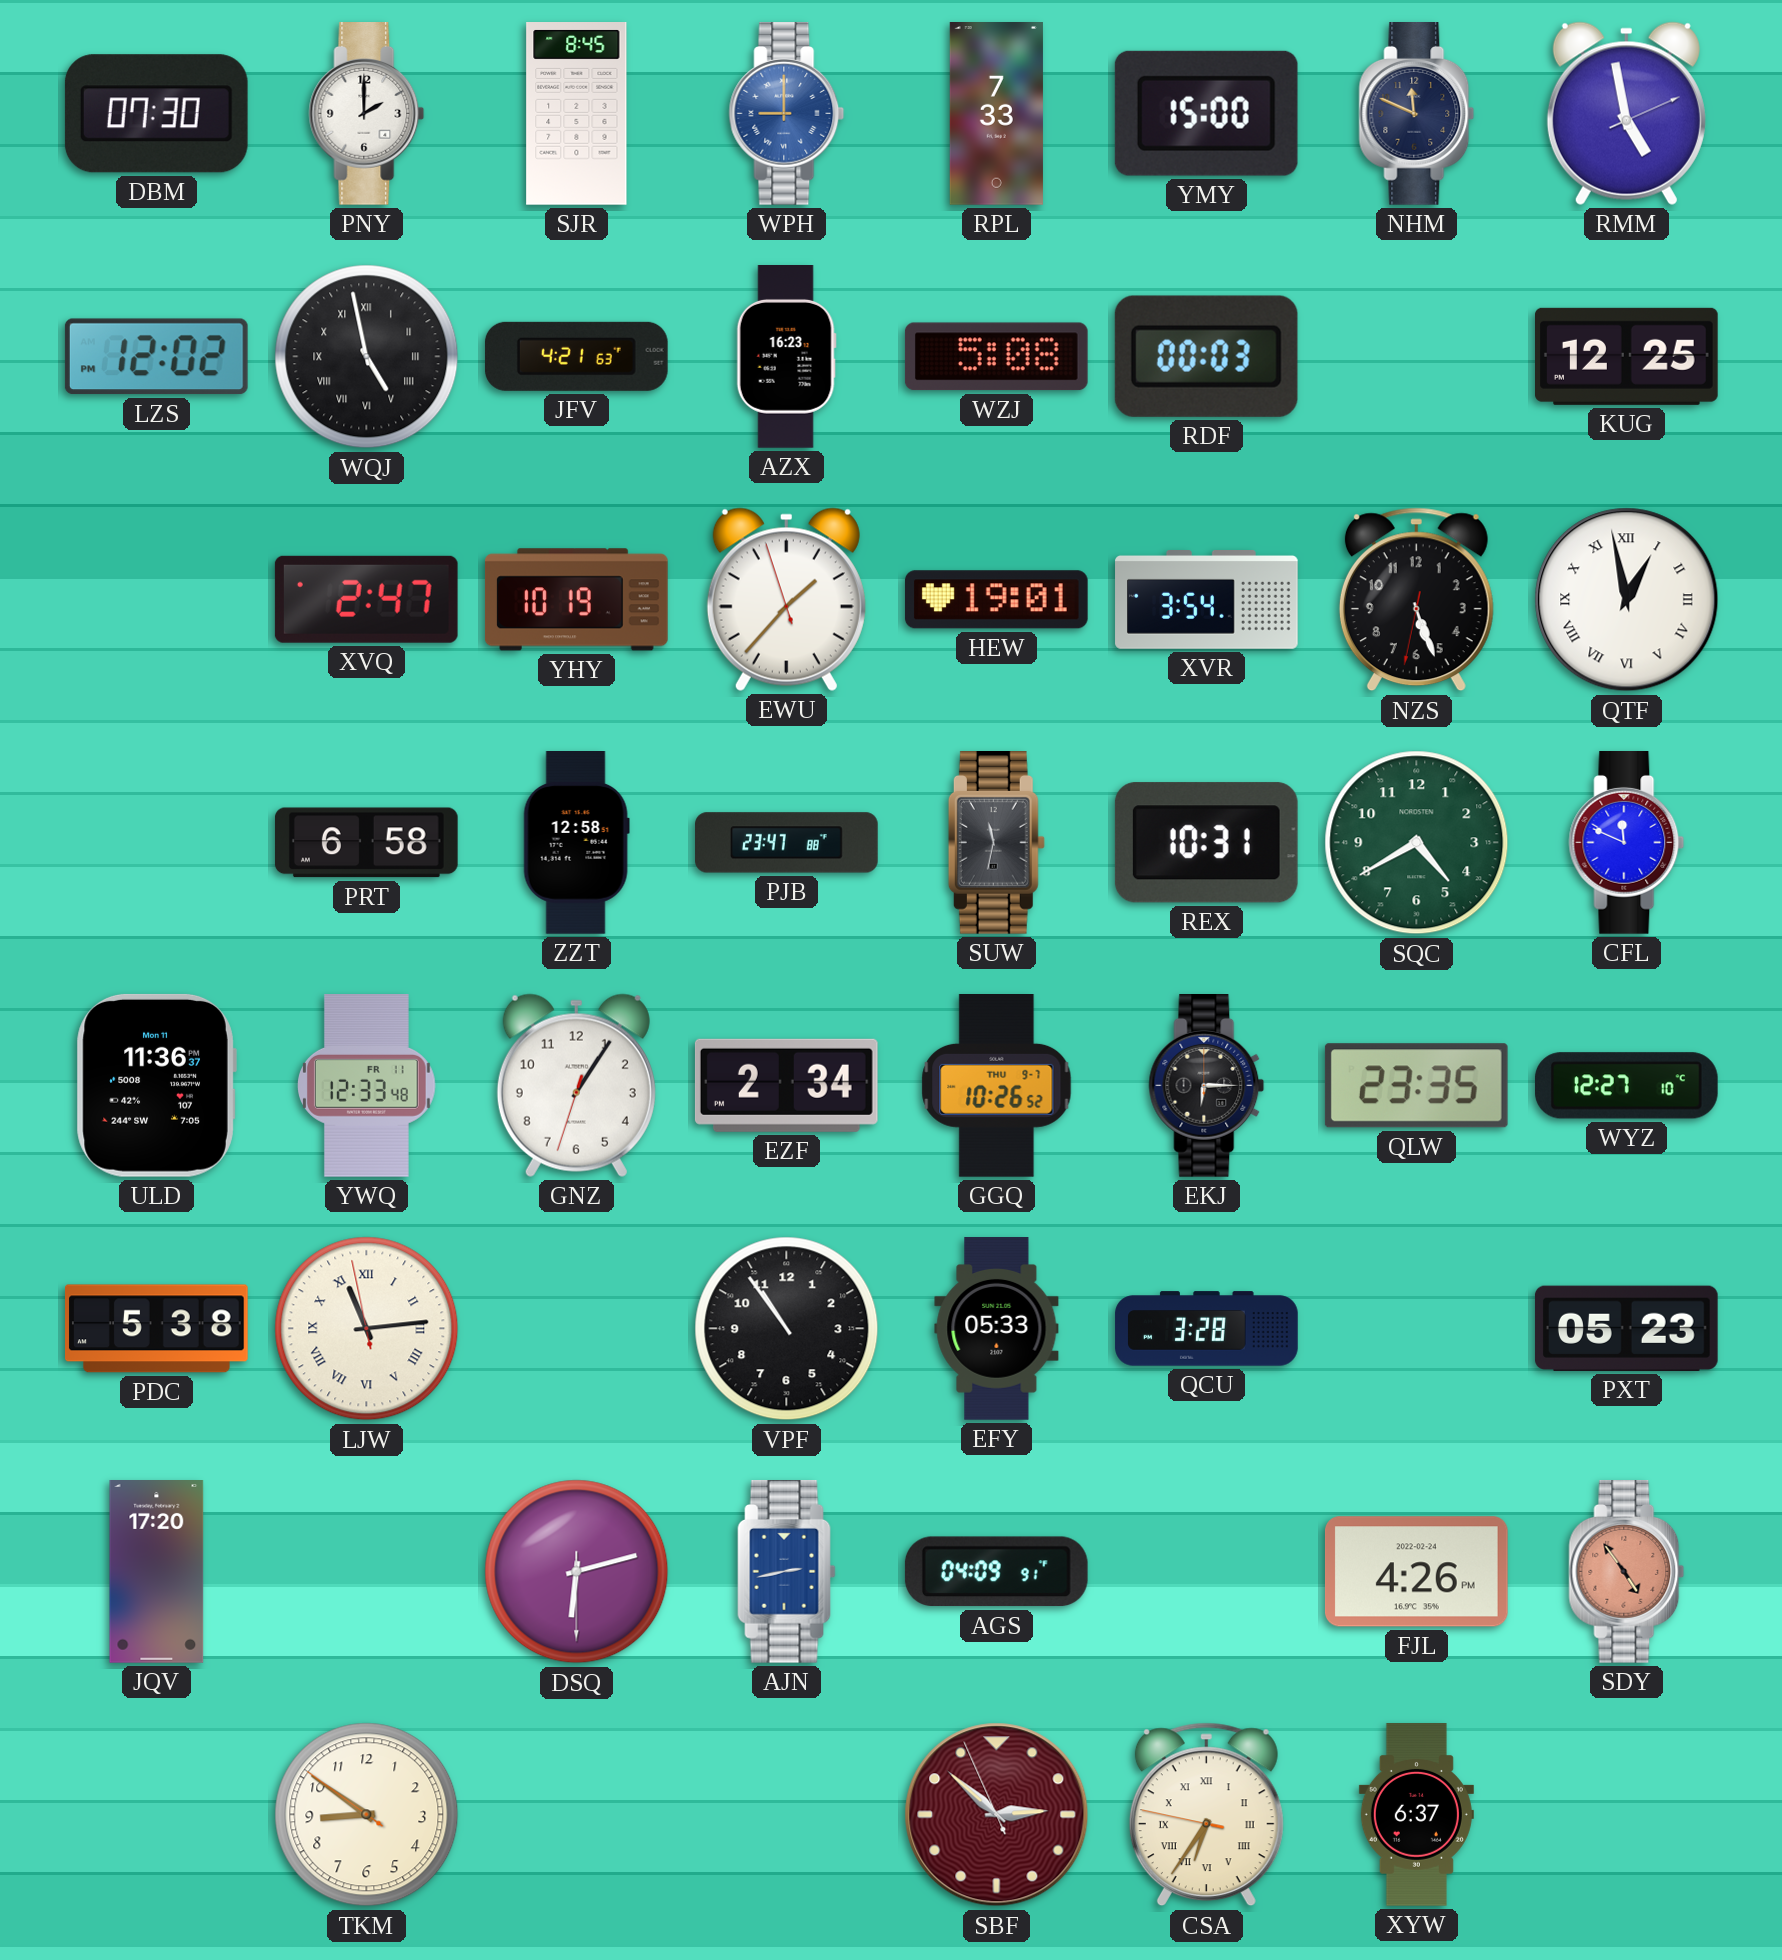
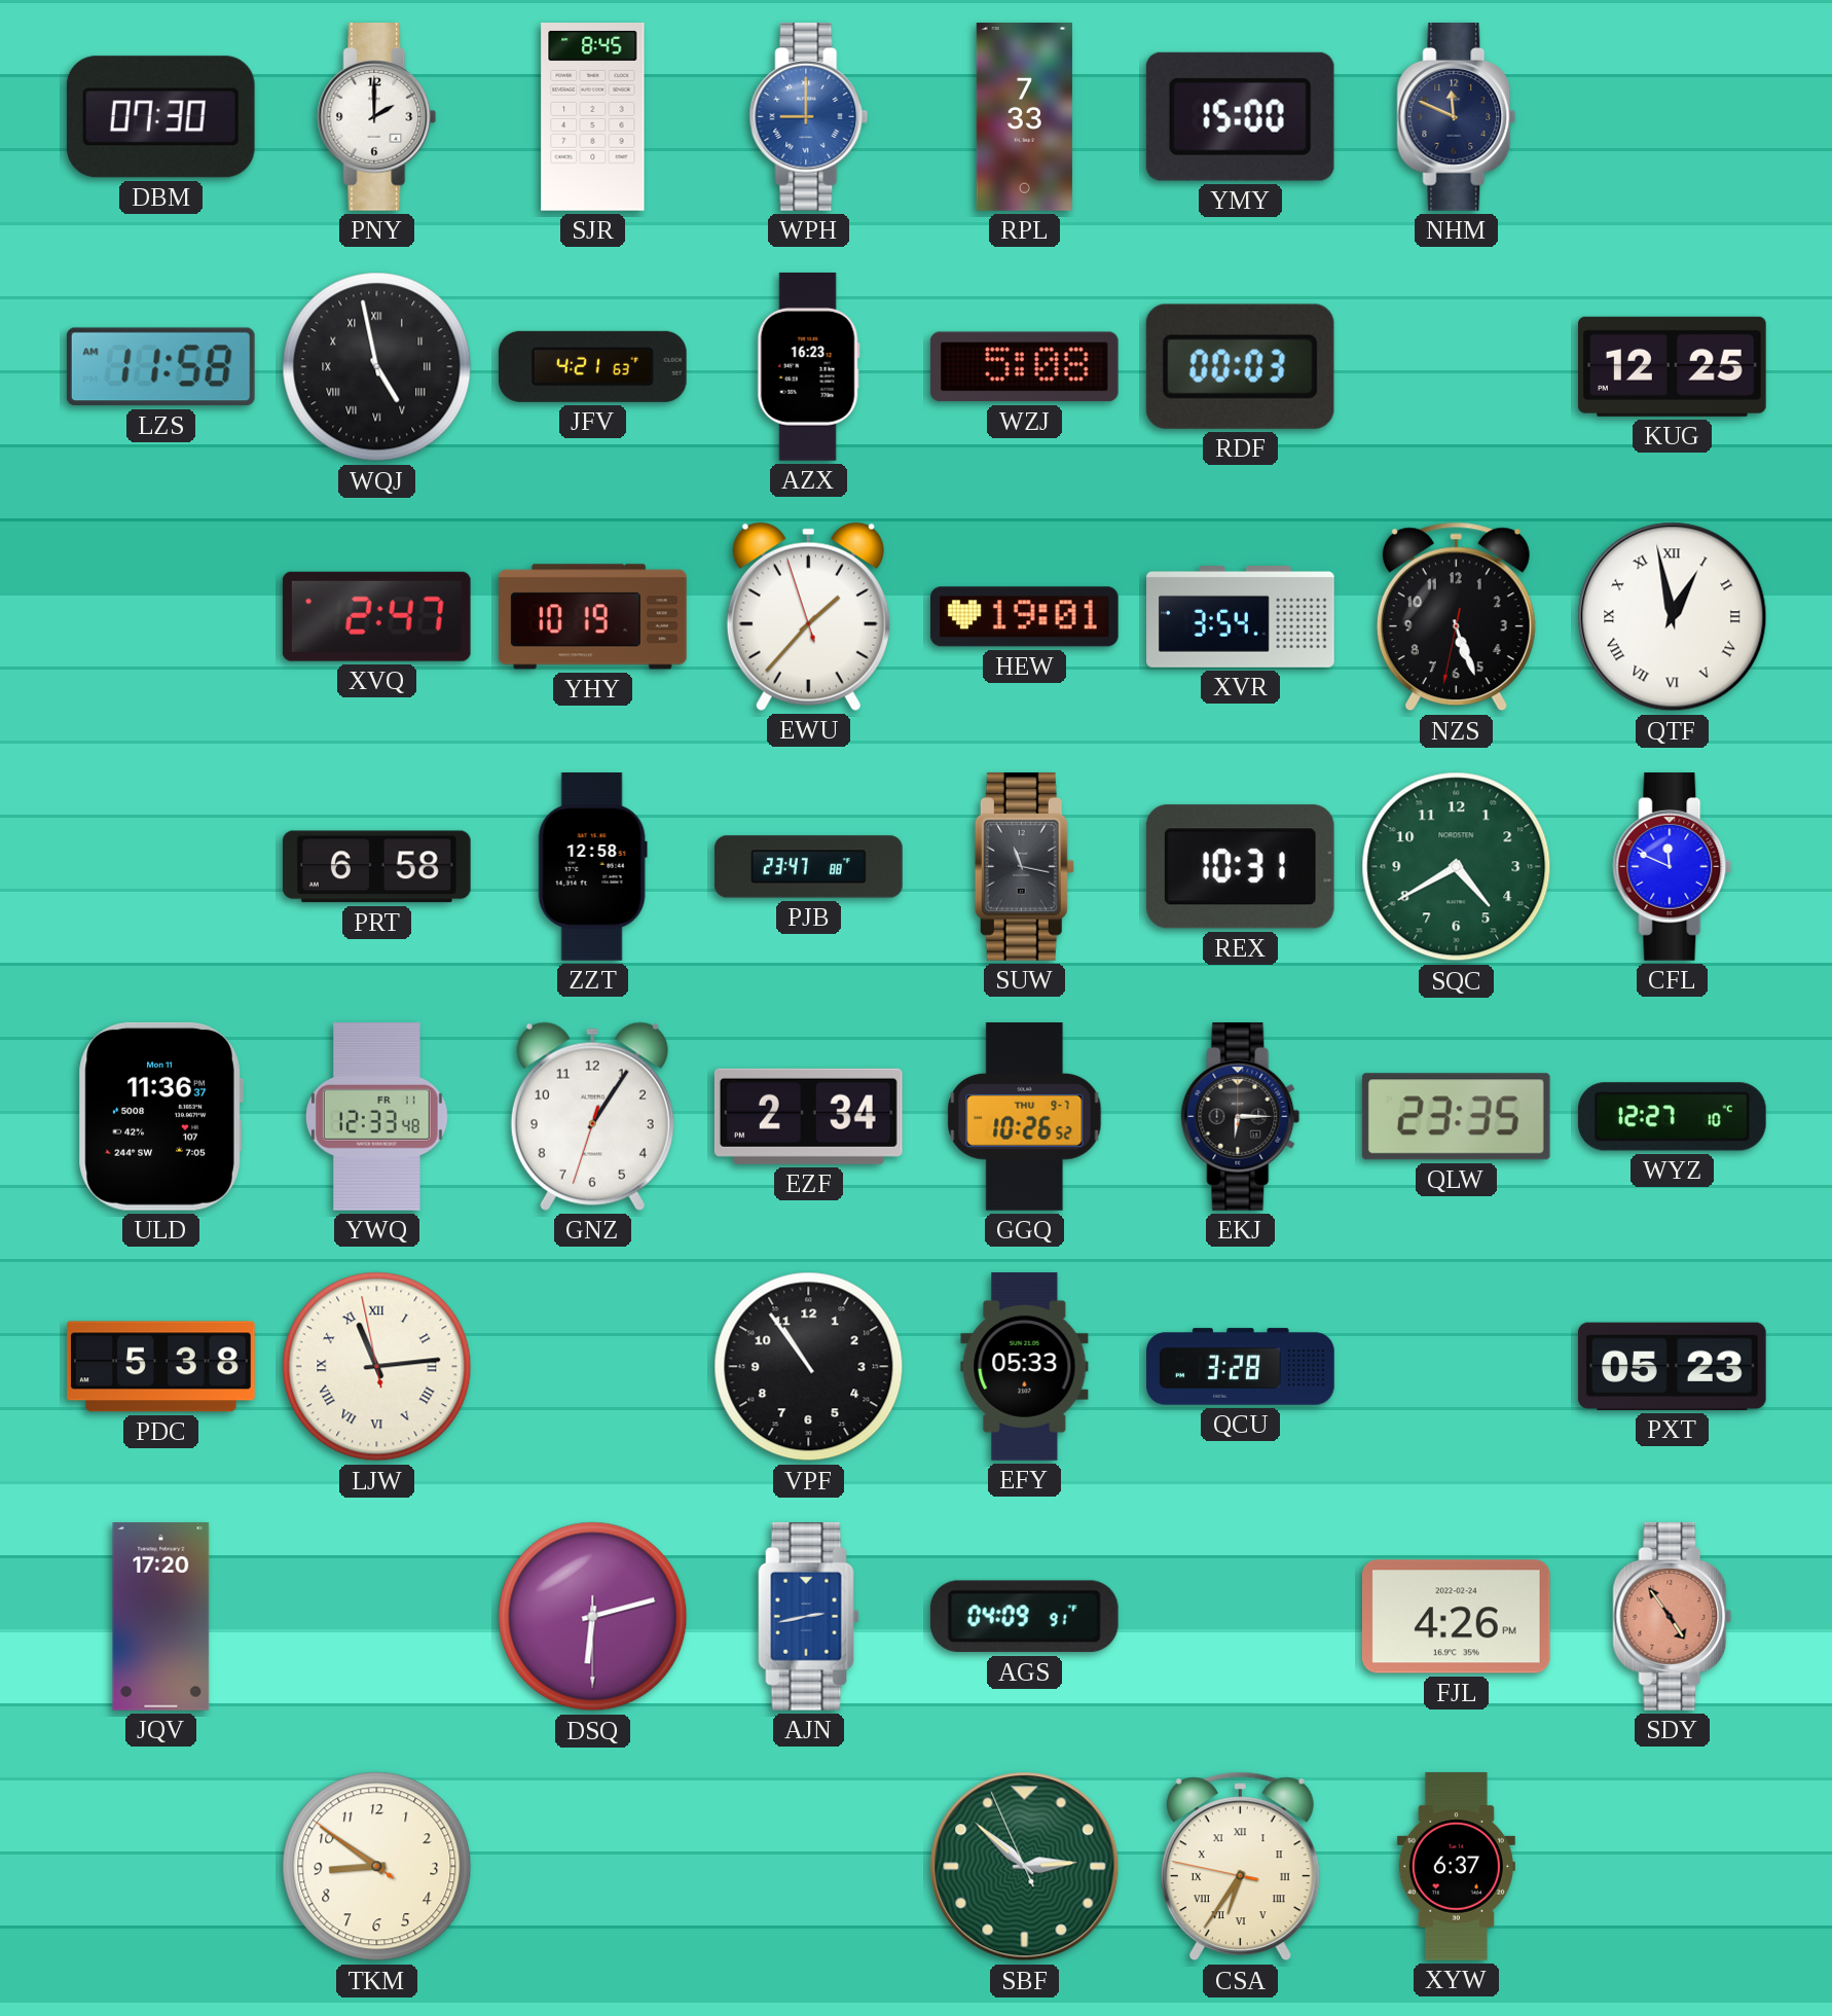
RMM: 4:58 -> none (1626, 113)
LZS: 12:02 -> 11:58 (160, 367)
SUW: 11:32 -> 11:17 (1024, 867)
SBF dial: burgundy -> green (1025, 1867)
